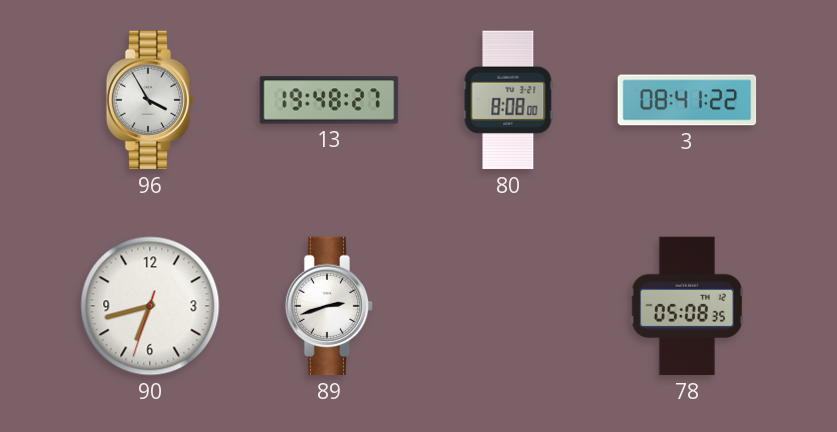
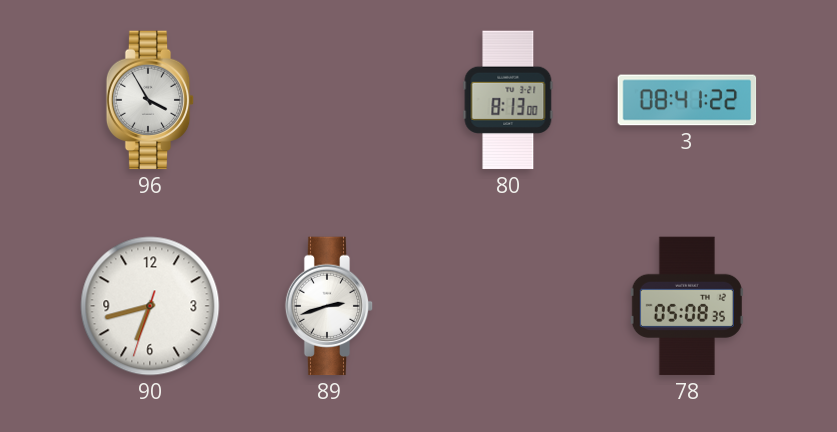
13: 19:48 -> none (329, 100)
80: 8:08 -> 8:13 (508, 100)
